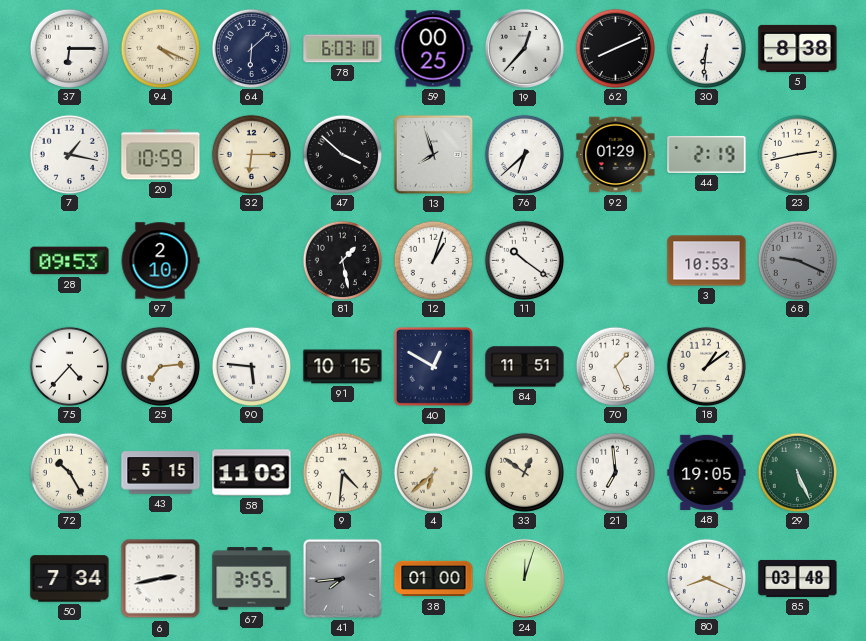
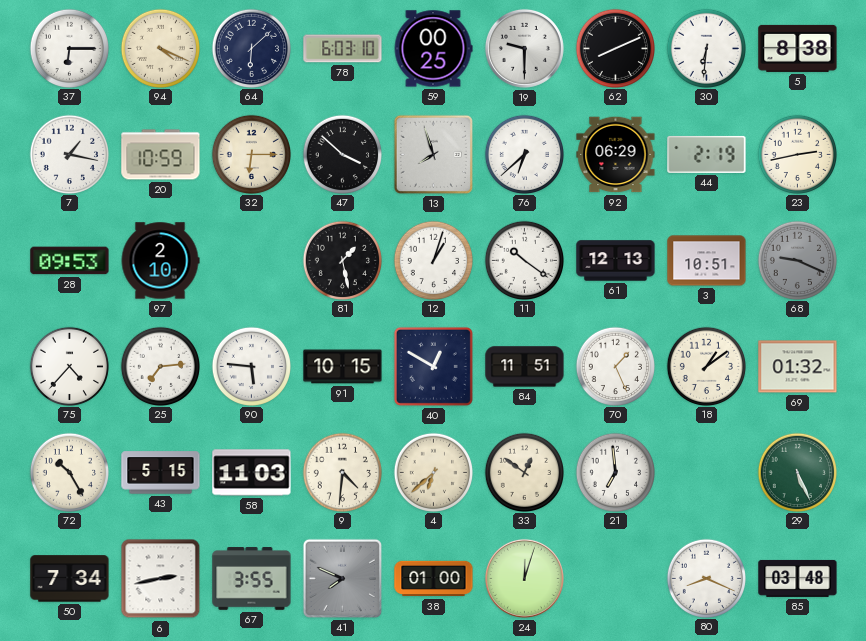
19: 12:37 -> 9:30 (524, 48)
92: 01:29 -> 06:29 (616, 155)
61: none -> 12:13 (616, 261)
3: 10:53 -> 10:51 (707, 261)
69: none -> 01:32 (798, 367)
48: 19:05 -> none (707, 472)
41: 7:44 -> 7:49 (342, 578)
